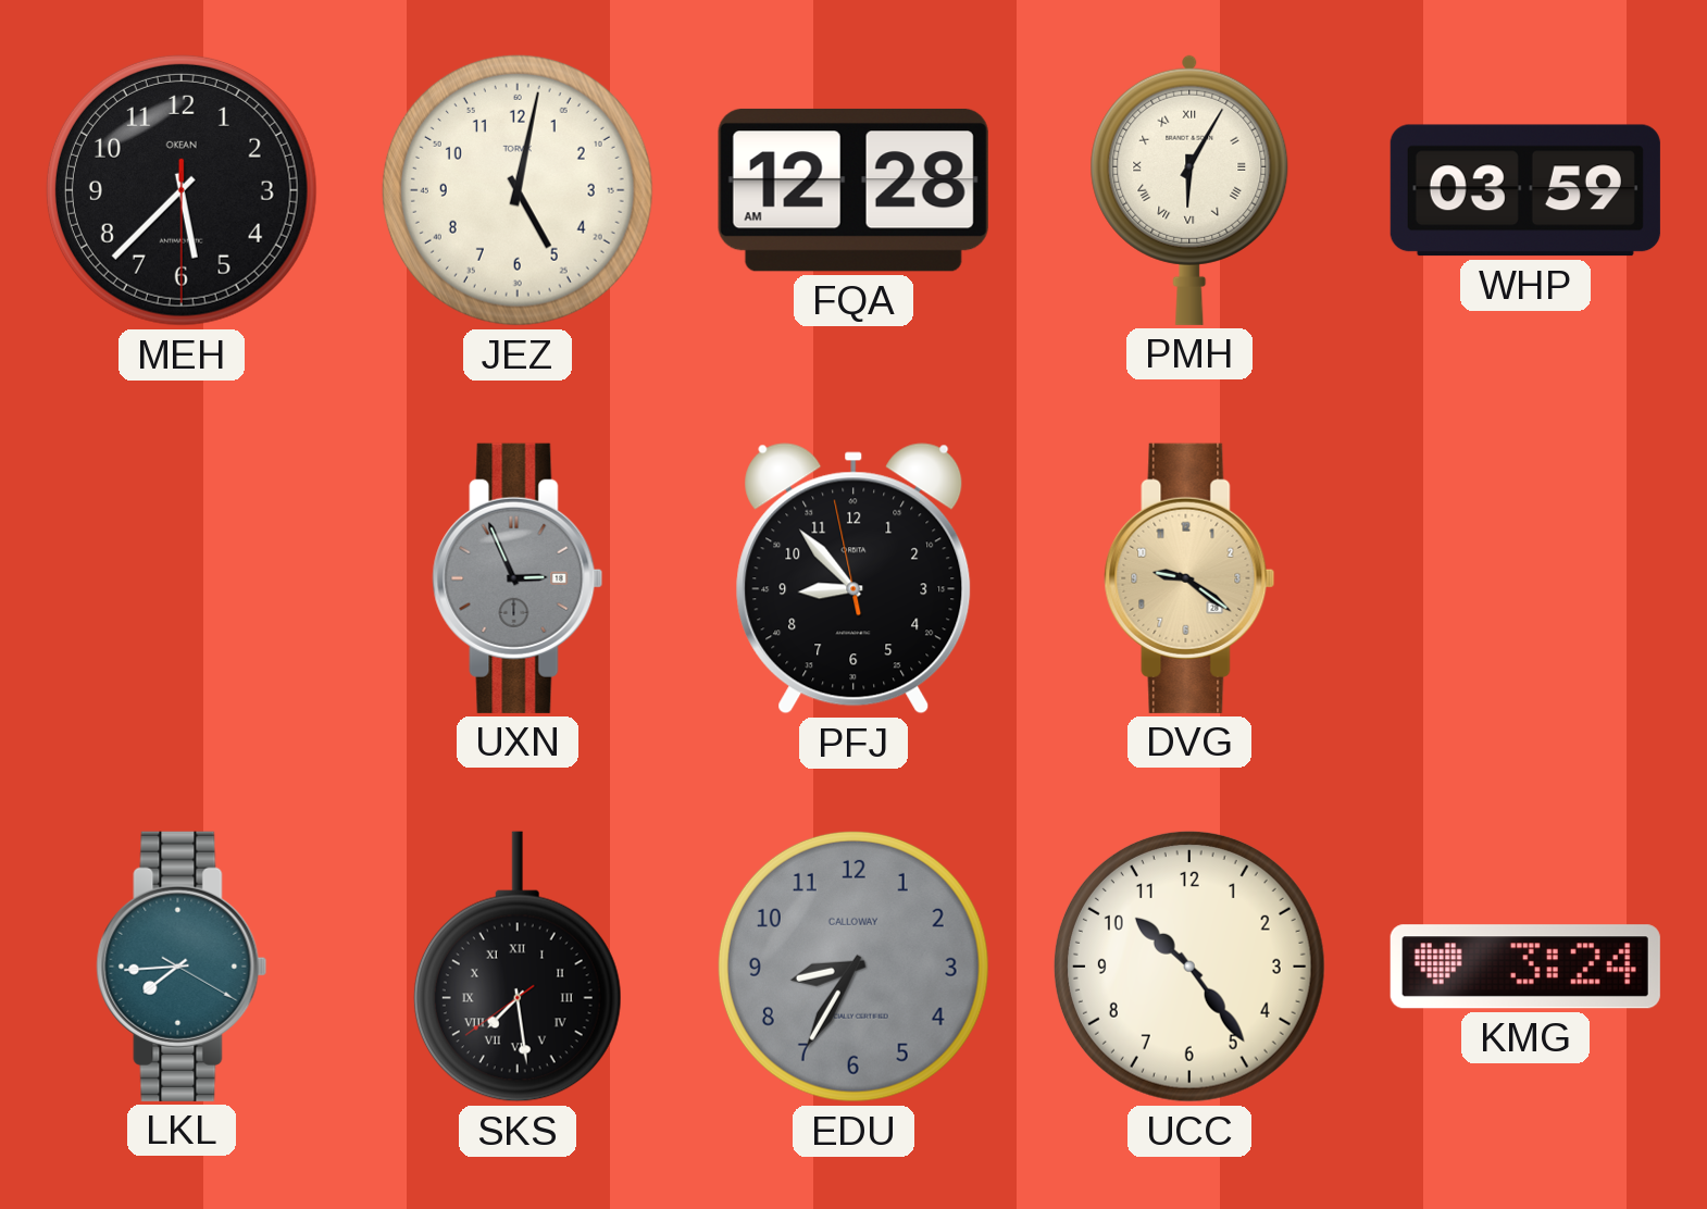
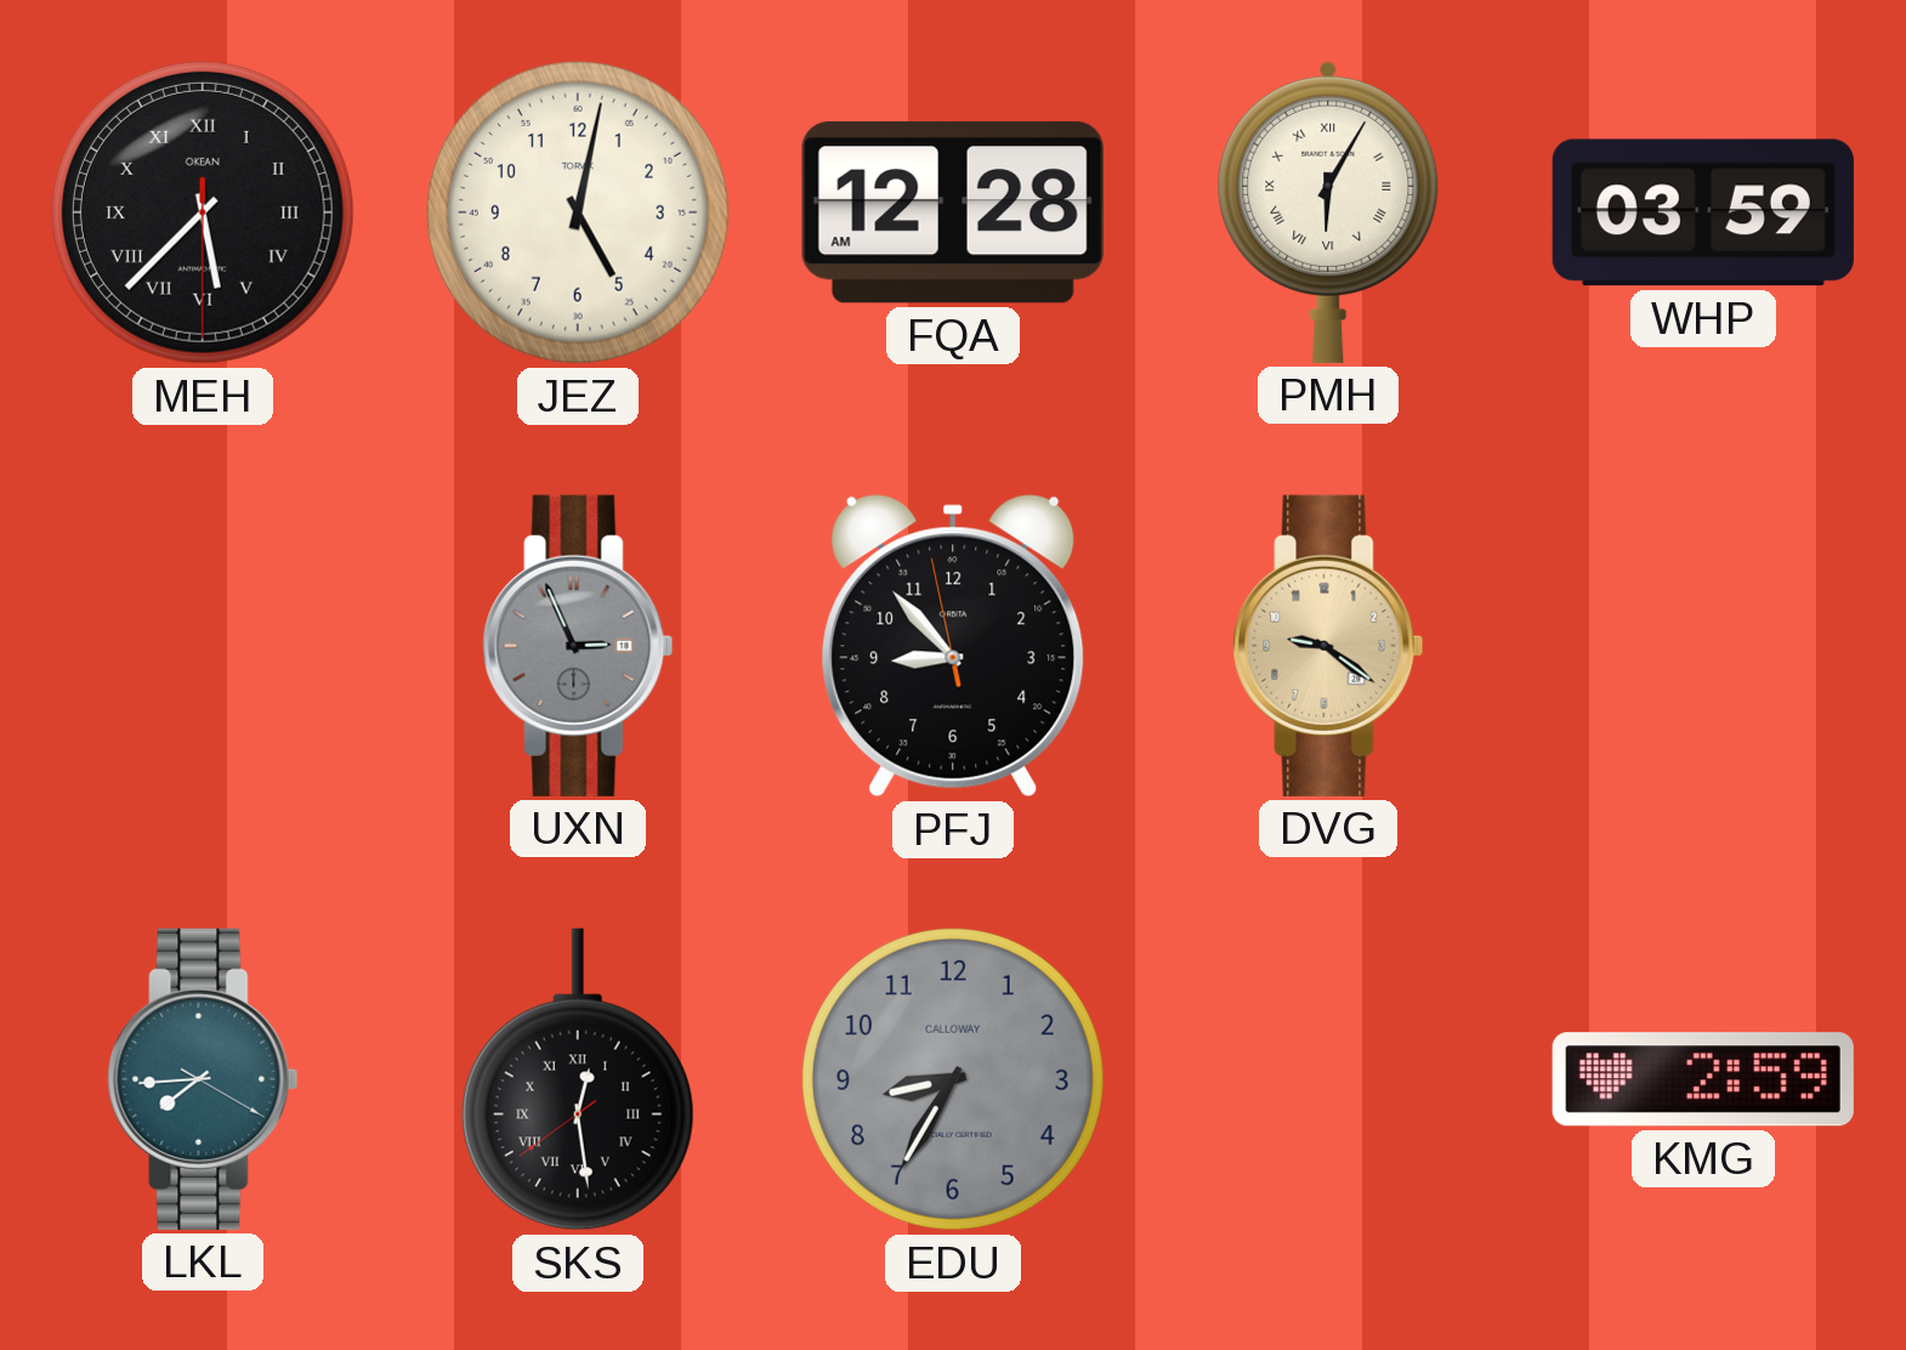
MEH numerals: Arabic -> Roman (203, 212)
SKS: 7:28 -> 12:28 (578, 1079)
UCC: 10:24 -> none (1189, 967)
KMG: 3:24 -> 2:59 (1703, 1079)
